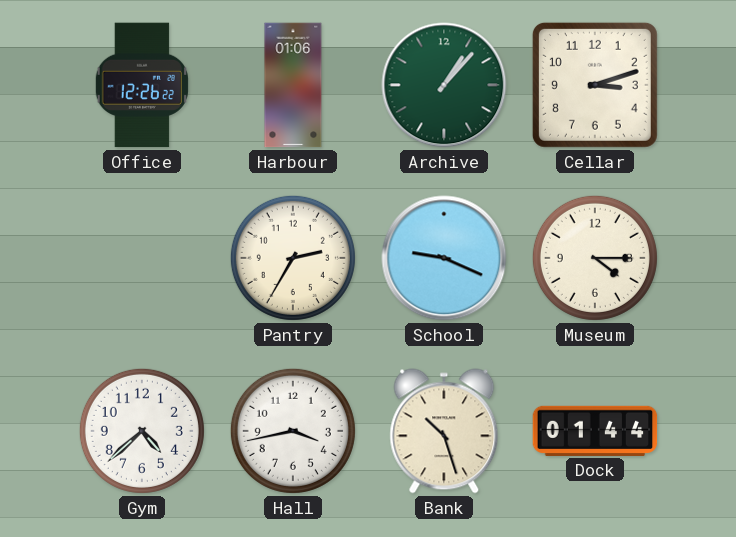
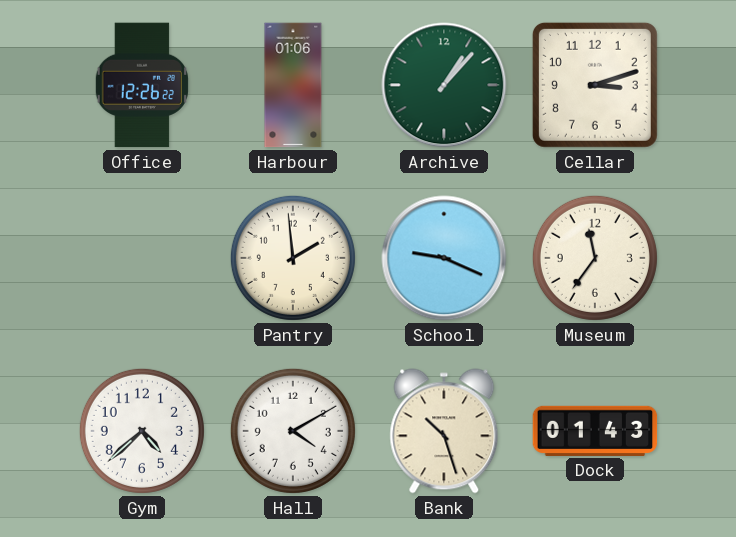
Pantry: 2:35 -> 1:59 (293, 258)
Museum: 4:15 -> 11:36 (595, 258)
Hall: 3:43 -> 4:10 (293, 431)
Dock: 01:44 -> 01:43 (595, 431)
